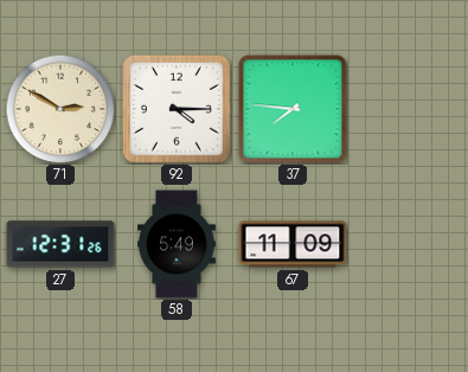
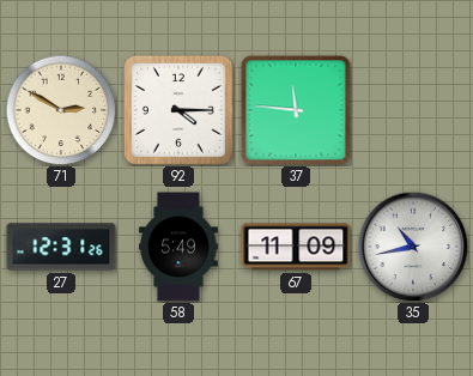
37: 7:46 -> 11:46 (296, 110)
35: none -> 10:43 (413, 247)
